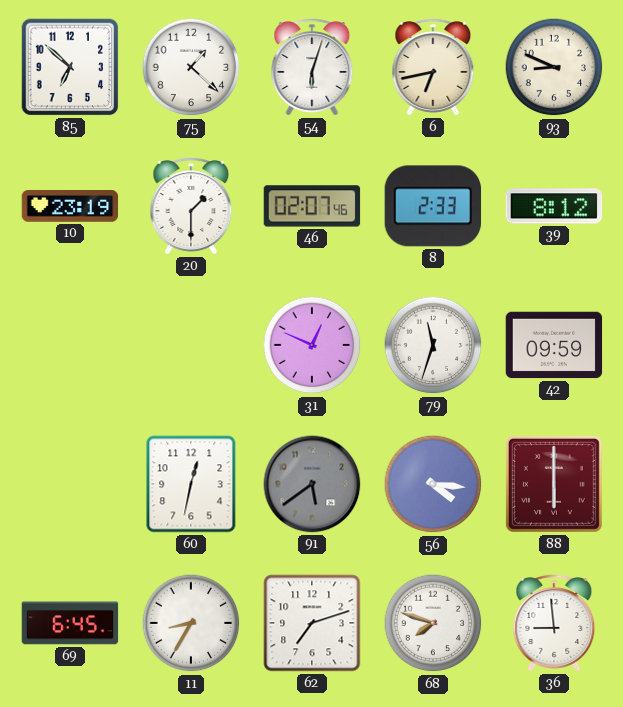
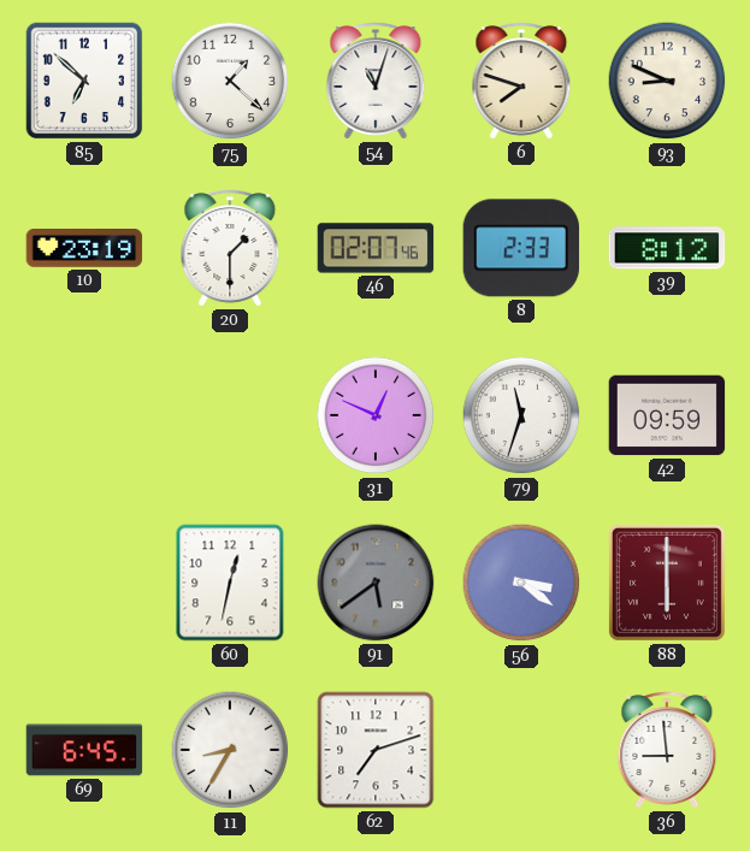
54: 6:03 -> 11:03 (376, 81)
6: 6:43 -> 7:48 (521, 81)
56: 4:16 -> 3:21 (521, 583)
68: 7:48 -> none (433, 623)
